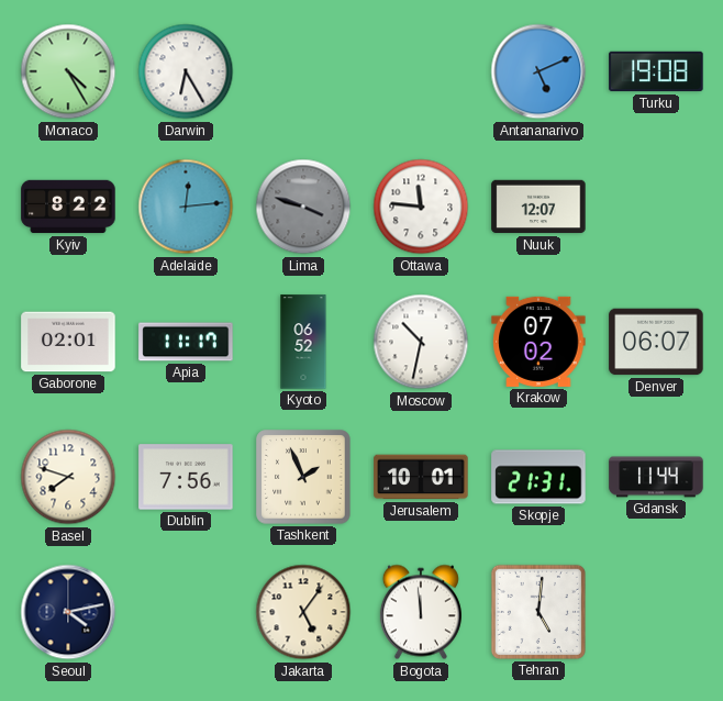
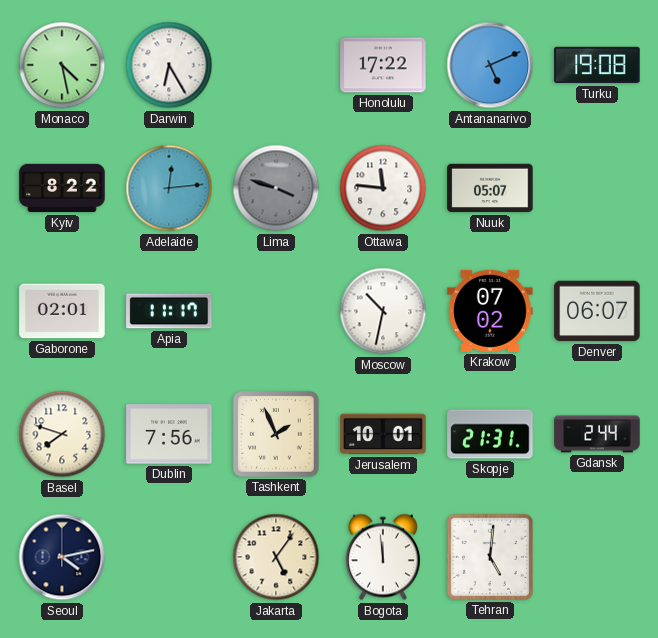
Monaco: 4:25 -> 4:28 (62, 65)
Honolulu: none -> 17:22 (383, 65)
Nuuk: 12:07 -> 05:07 (490, 188)
Kyoto: 06:52 -> none (303, 342)
Gdansk: 11:44 -> 2:44 (597, 434)
